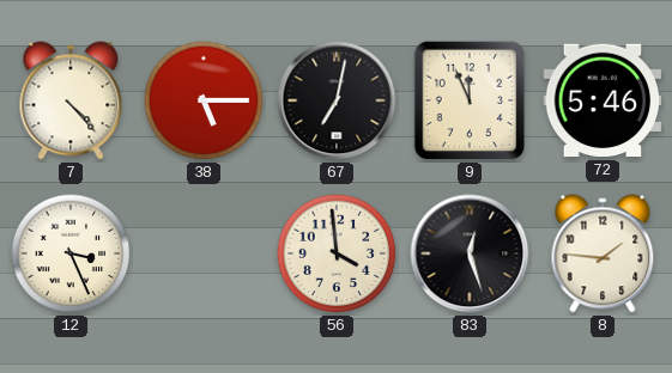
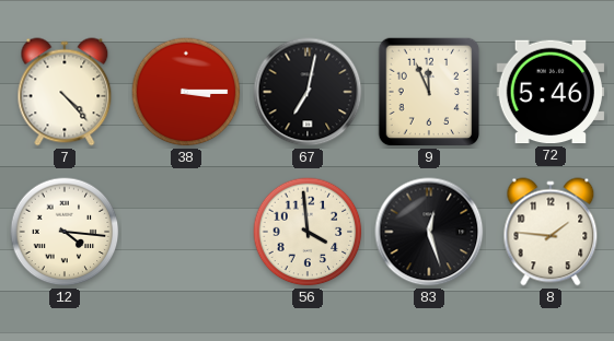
38: 5:15 -> 3:15 (186, 92)
12: 3:26 -> 4:16 (65, 232)
